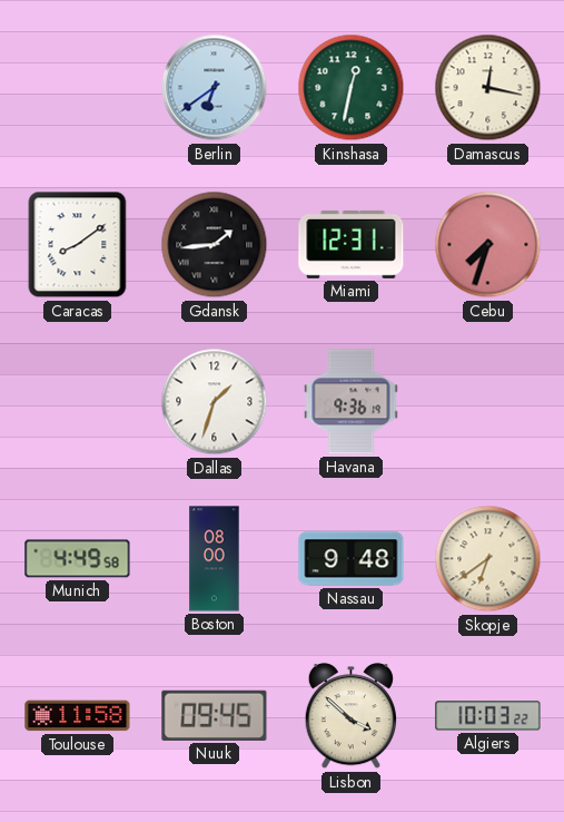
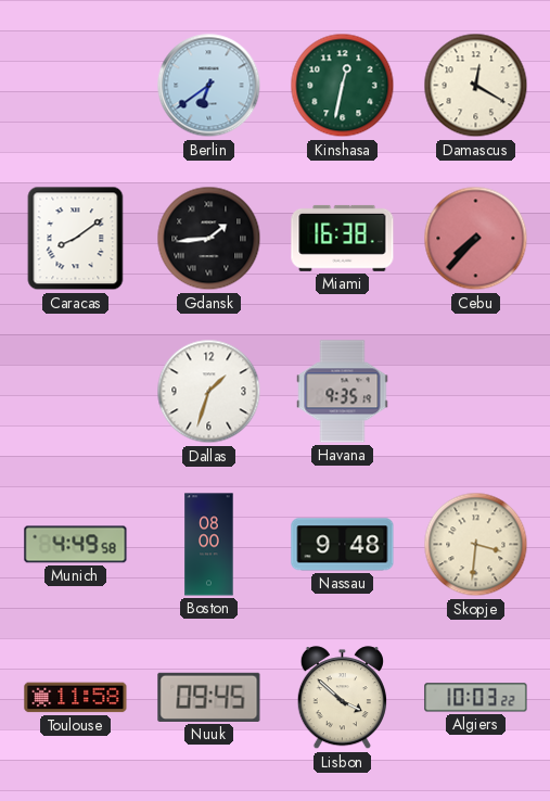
Damascus: 12:17 -> 12:20 (476, 86)
Miami: 12:31 -> 16:38 (343, 238)
Cebu: 7:33 -> 7:37 (476, 239)
Havana: 9:36 -> 9:35 (343, 392)
Skopje: 6:39 -> 3:31 (476, 545)
